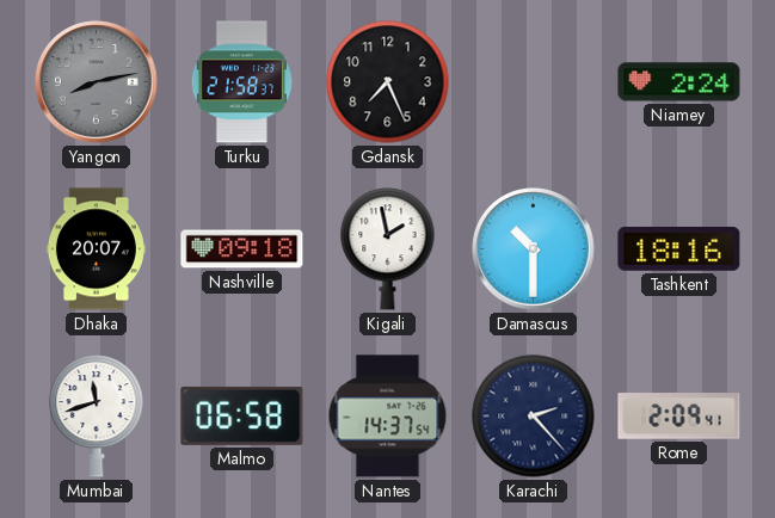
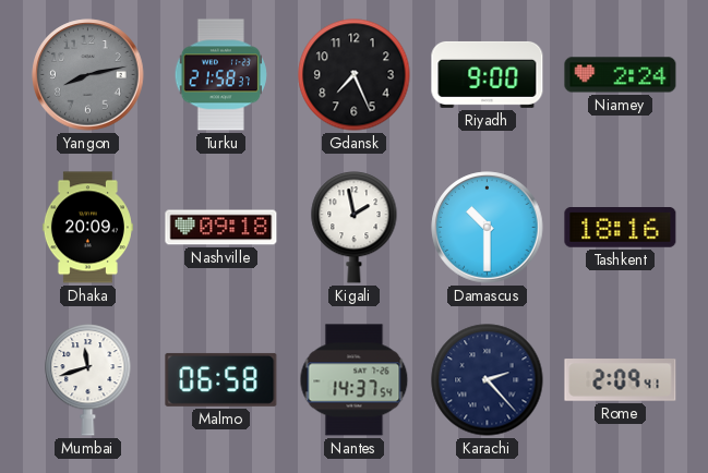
Riyadh: none -> 9:00 (488, 74)
Dhaka: 20:07 -> 20:09 (87, 228)
